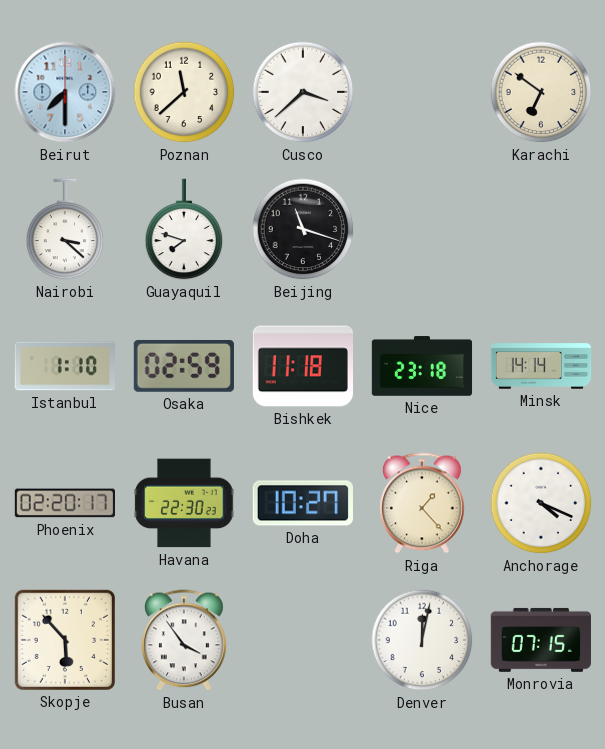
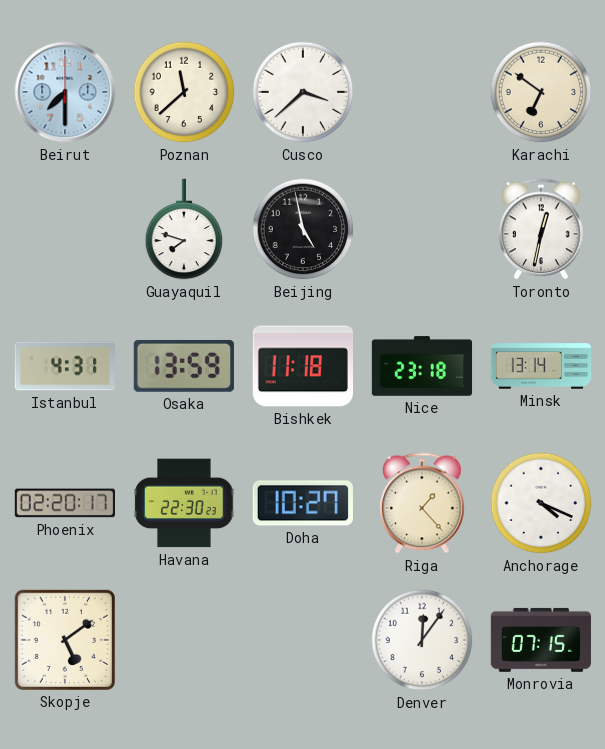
Nairobi: 3:22 -> none (65, 229)
Beijing: 11:18 -> 4:58 (303, 229)
Toronto: none -> 12:32 (542, 229)
Istanbul: 1:10 -> 4:31 (64, 366)
Osaka: 02:59 -> 13:59 (184, 366)
Minsk: 14:14 -> 13:14 (541, 366)
Skopje: 5:53 -> 5:09 (65, 640)
Busan: 3:54 -> none (185, 640)
Denver: 12:02 -> 12:06 (422, 640)
